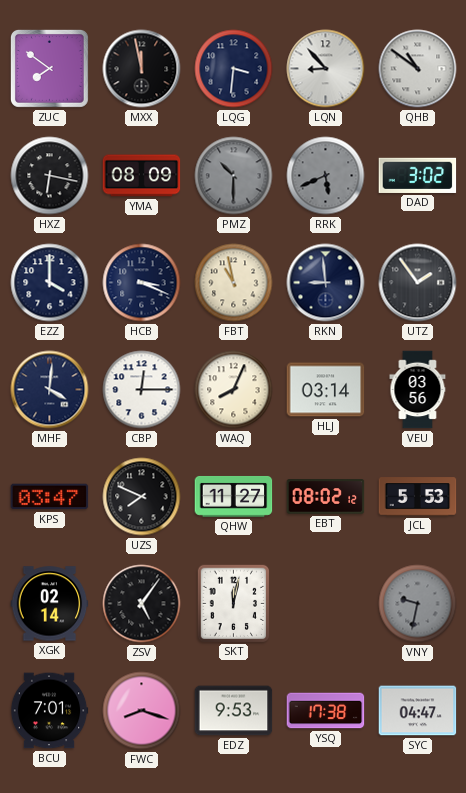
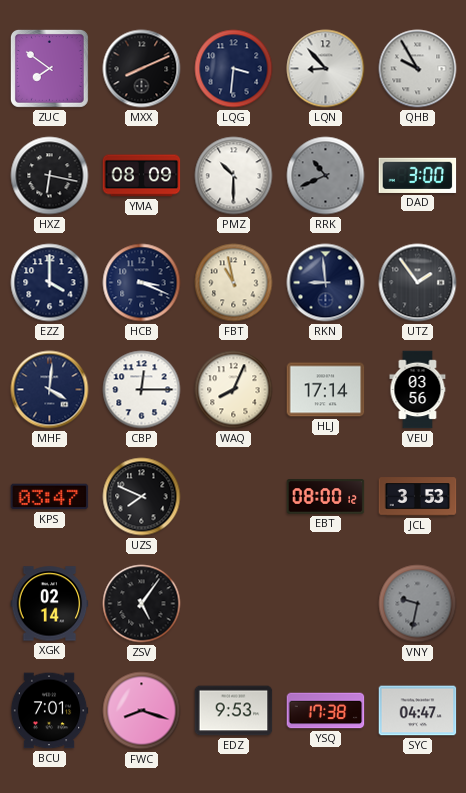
MXX: 11:58 -> 8:11 (142, 69)
QHB: 10:51 -> 9:55 (418, 69)
PMZ dial: grey -> white (234, 176)
RRK: 5:41 -> 10:41 (326, 176)
DAD: 3:02 -> 3:00 (418, 175)
HLJ: 03:14 -> 17:14 (326, 390)
QHW: 11:27 -> none (234, 496)
EBT: 08:02 -> 08:00 (326, 497)
JCL: 5:53 -> 3:53 (418, 497)
SKT: 12:02 -> none (233, 603)
